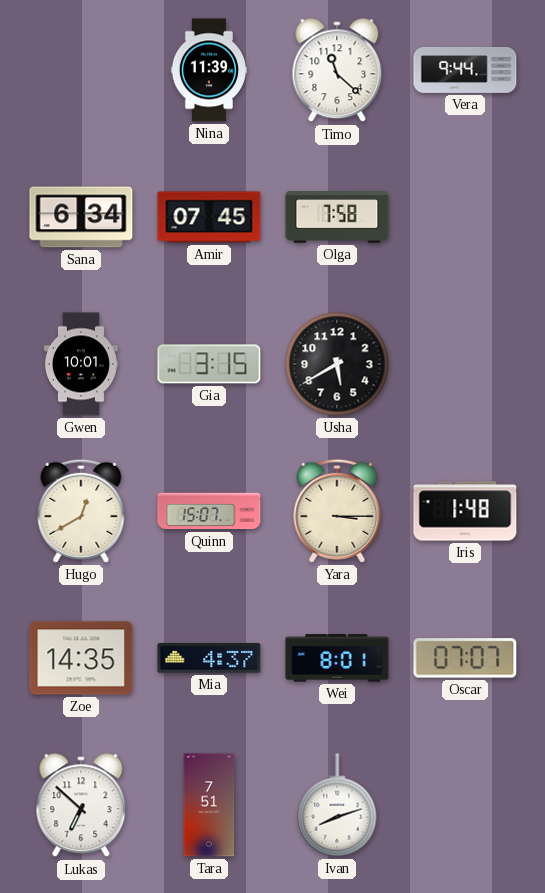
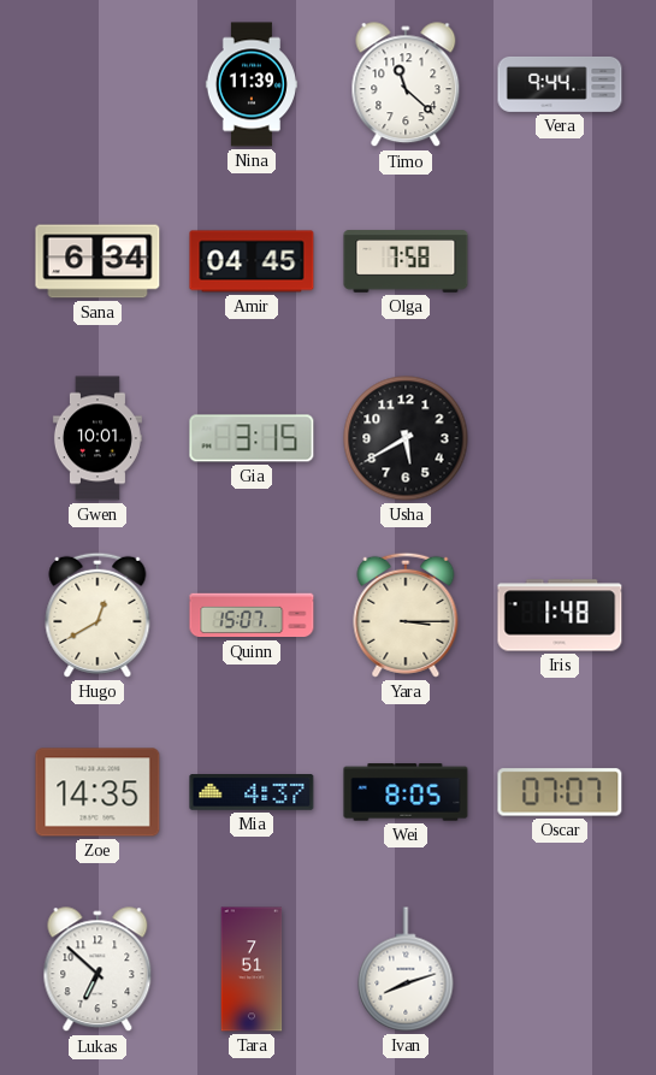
Amir: 07:45 -> 04:45 (252, 261)
Wei: 8:01 -> 8:05 (406, 792)
